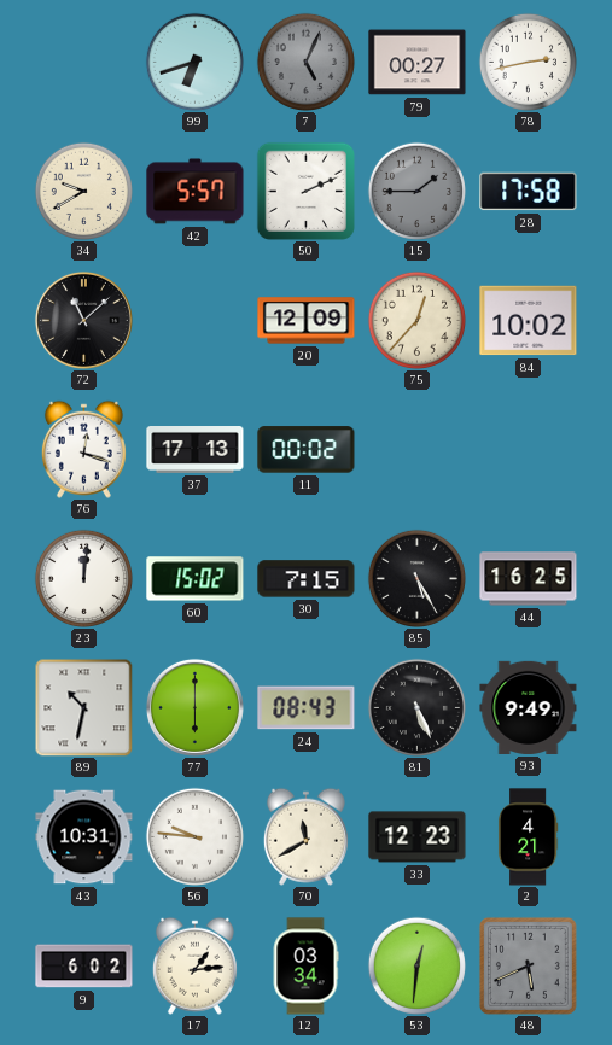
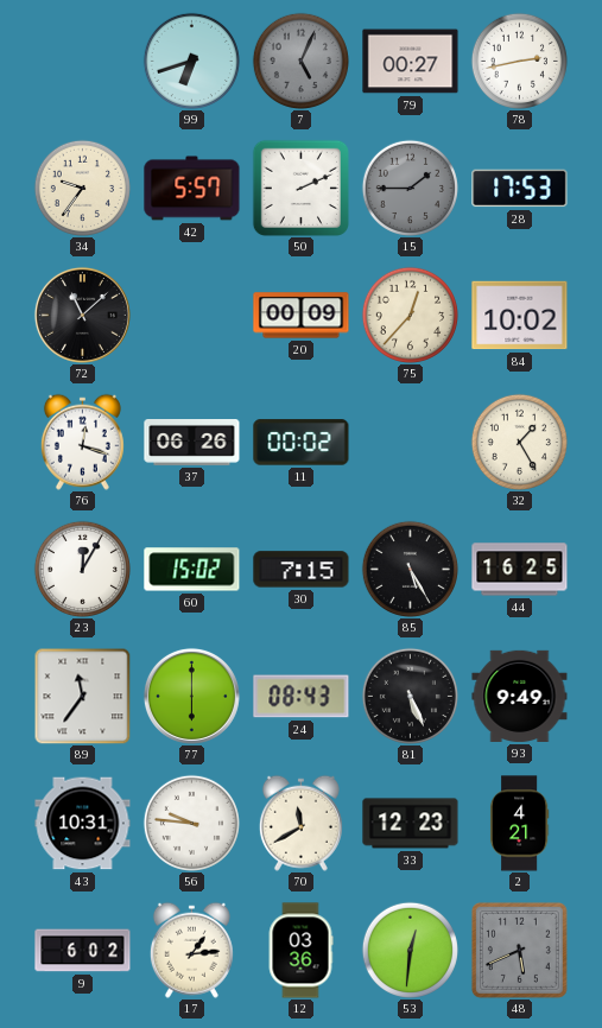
34: 9:40 -> 9:36 (82, 188)
28: 17:58 -> 17:53 (520, 189)
20: 12:09 -> 00:09 (302, 316)
37: 17:13 -> 06:26 (192, 443)
32: none -> 1:25 (519, 442)
23: 12:01 -> 12:05 (82, 569)
89: 10:32 -> 11:36 (82, 696)
12: 03:34 -> 03:36 (300, 951)
